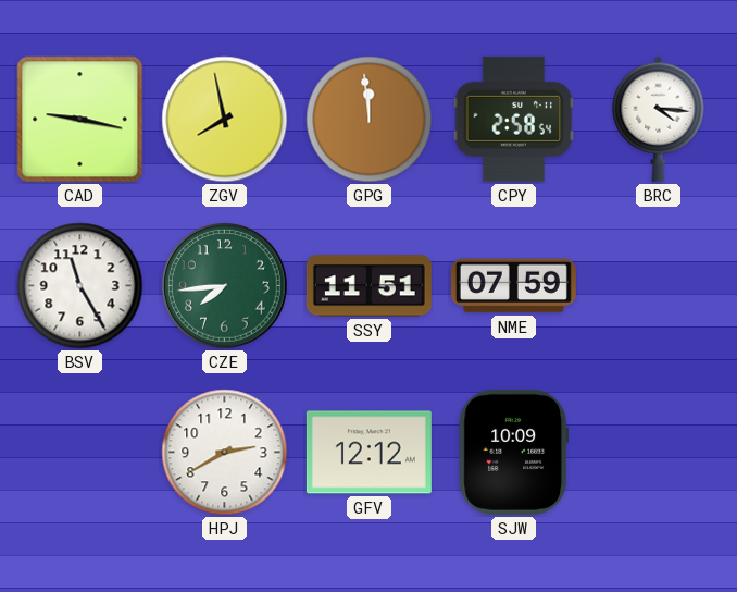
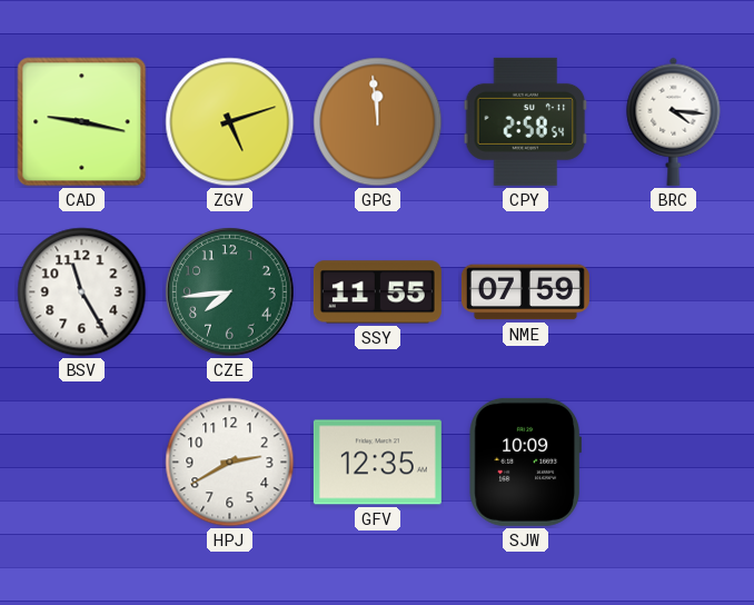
ZGV: 7:58 -> 5:12 (230, 122)
SSY: 11:51 -> 11:55 (377, 292)
GFV: 12:12 -> 12:35 (377, 463)
